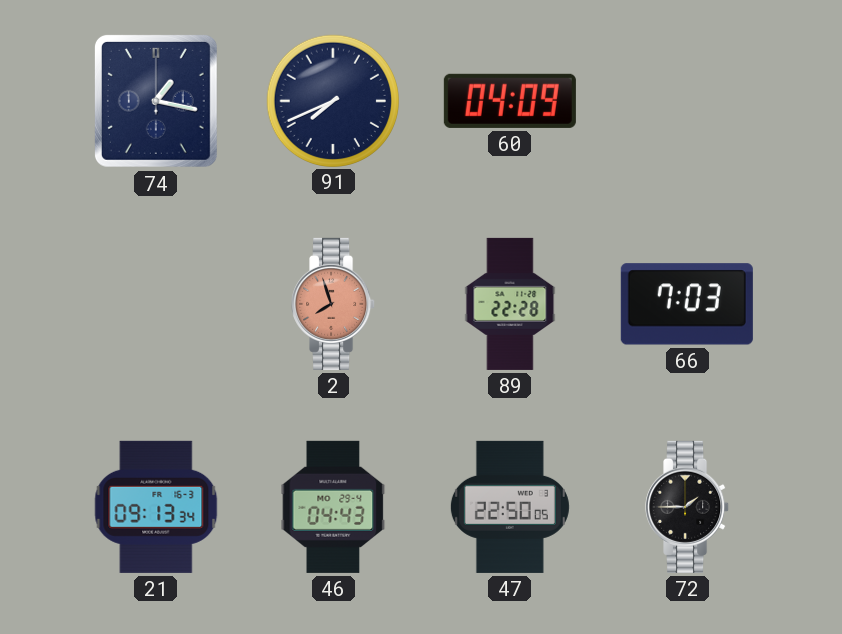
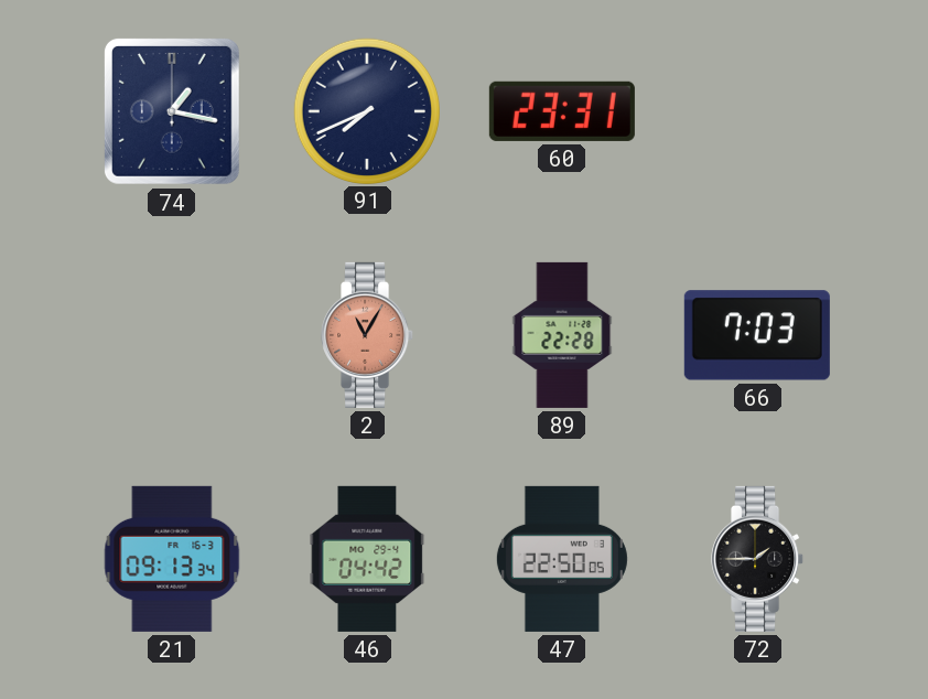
60: 04:09 -> 23:31 (562, 111)
2: 7:57 -> 11:05 (368, 335)
46: 04:43 -> 04:42 (367, 559)
